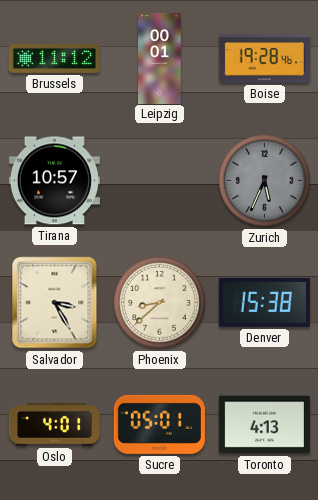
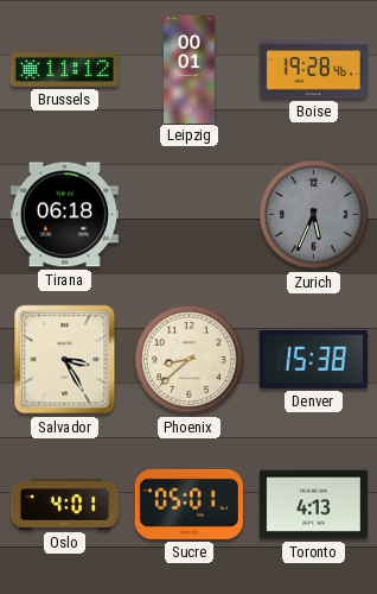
Tirana: 10:57 -> 06:18 (64, 215)
